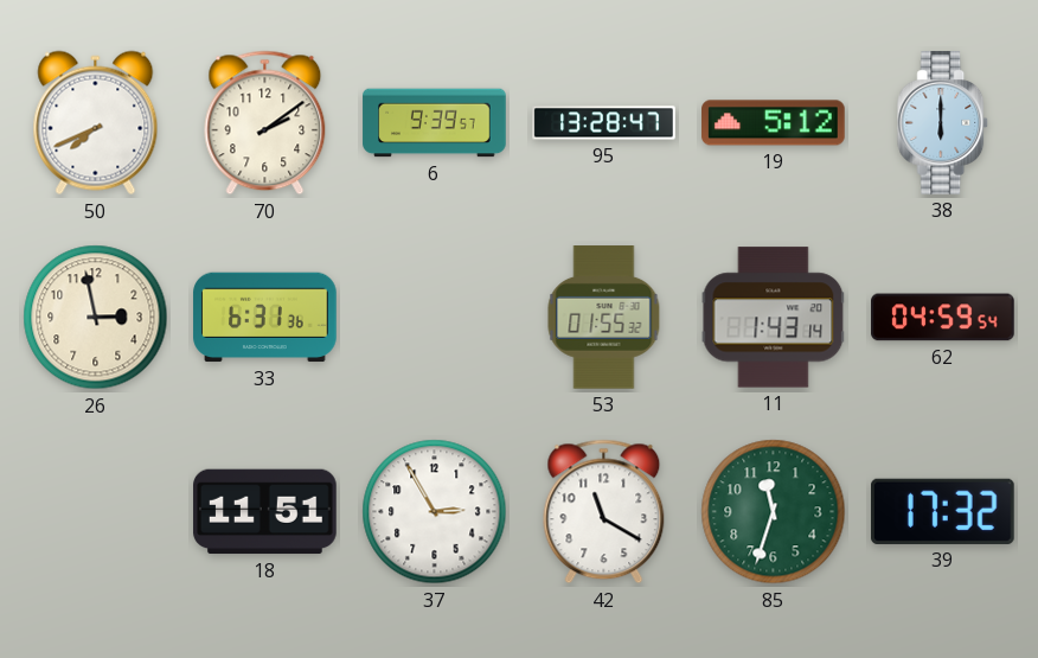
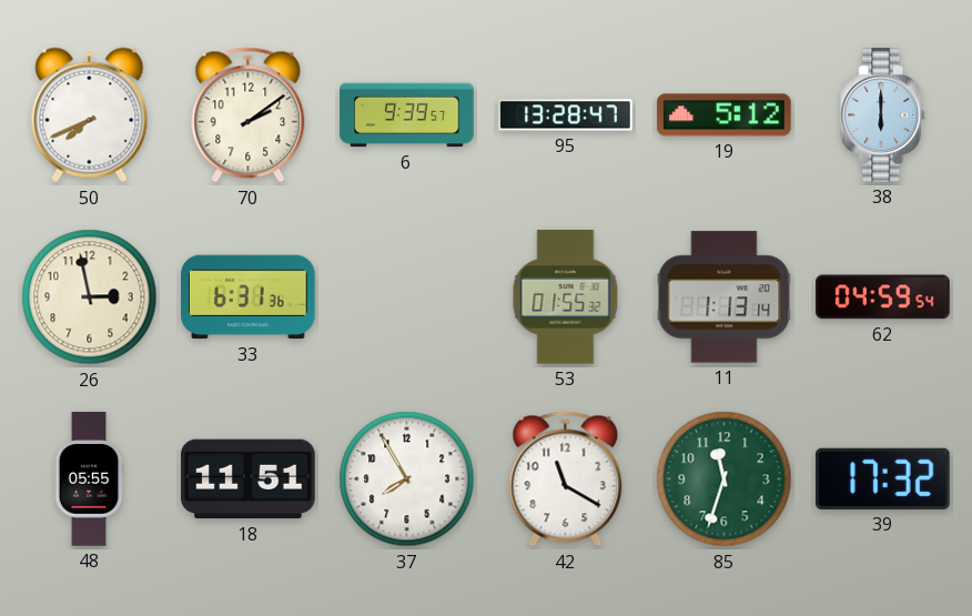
11: 1:43 -> 1:13 (725, 297)
48: none -> 05:55 (89, 479)
37: 2:55 -> 7:55 (407, 479)
